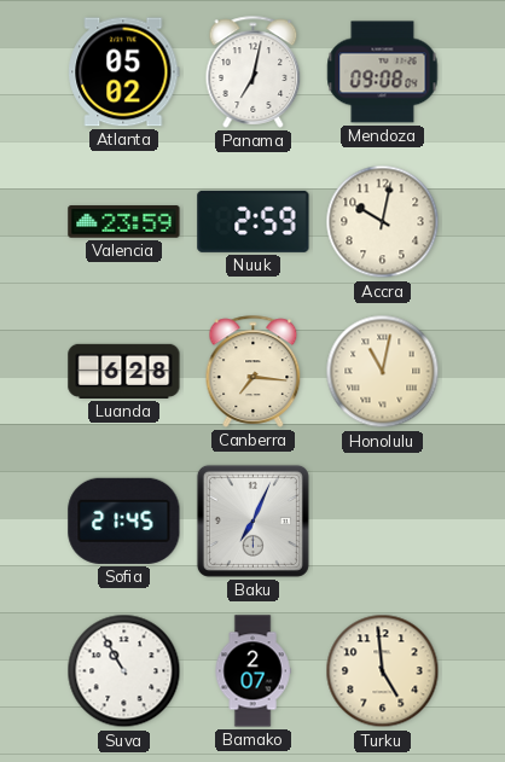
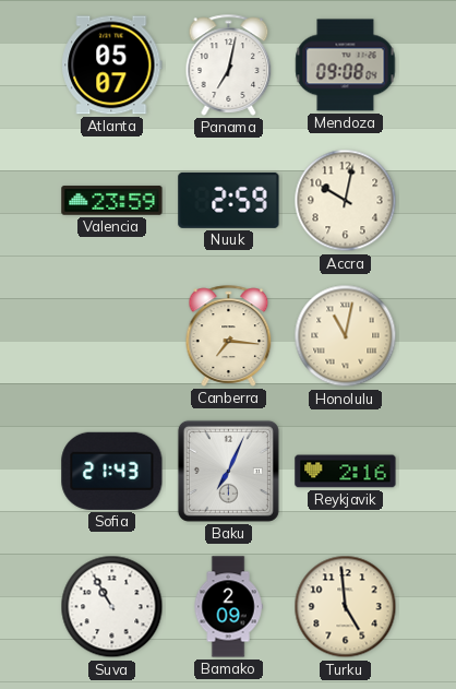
Atlanta: 05:02 -> 05:07 (112, 66)
Luanda: 6:28 -> none (124, 371)
Sofia: 21:45 -> 21:43 (112, 471)
Reykjavik: none -> 2:16 (346, 472)
Bamako: 2:07 -> 2:09 (228, 607)
